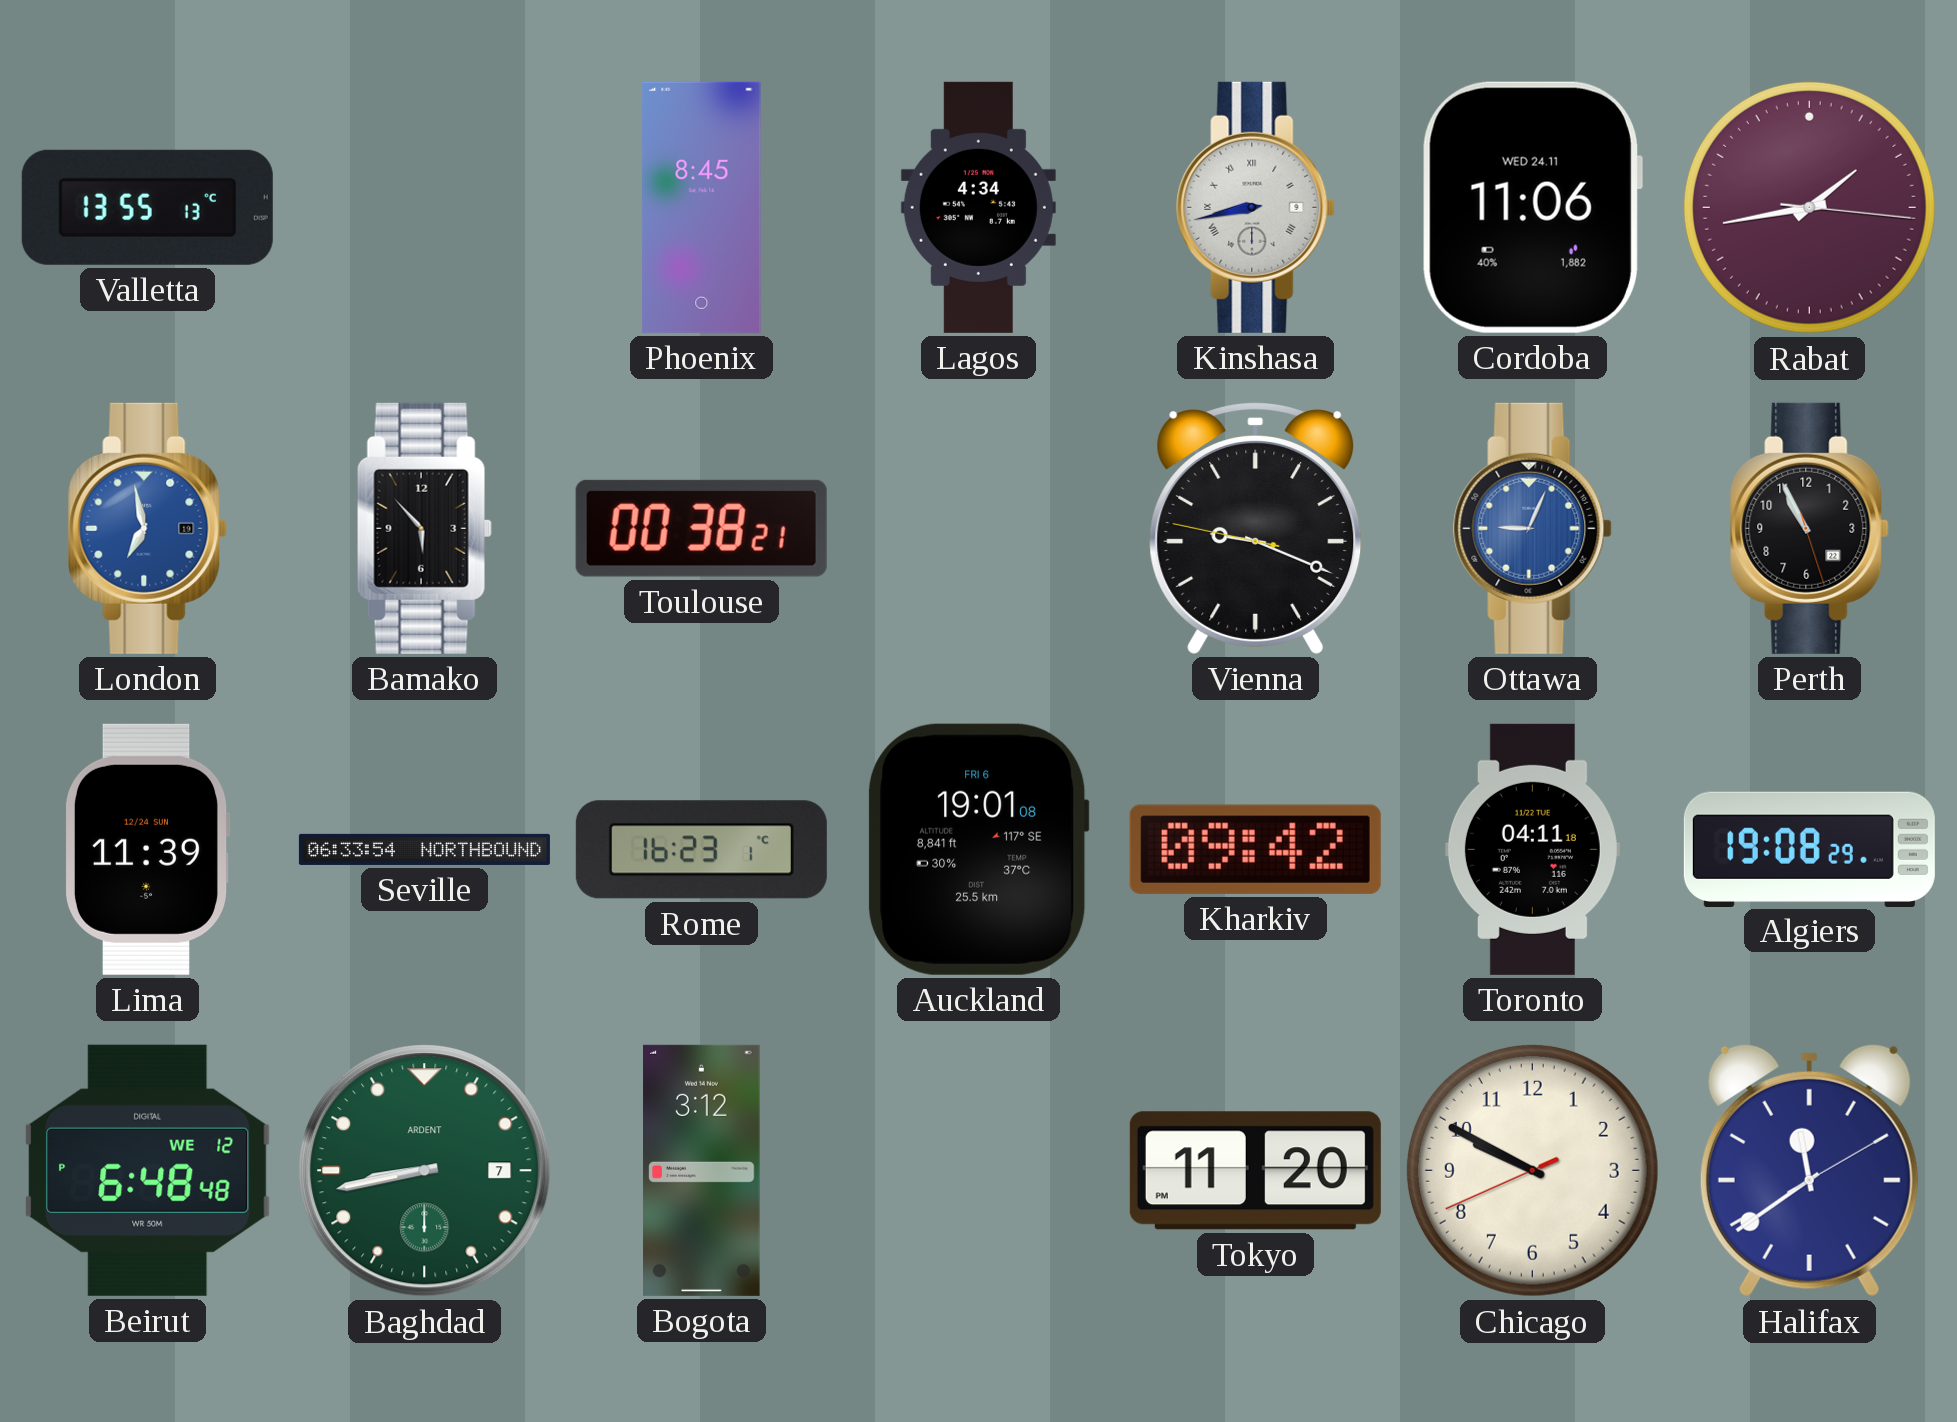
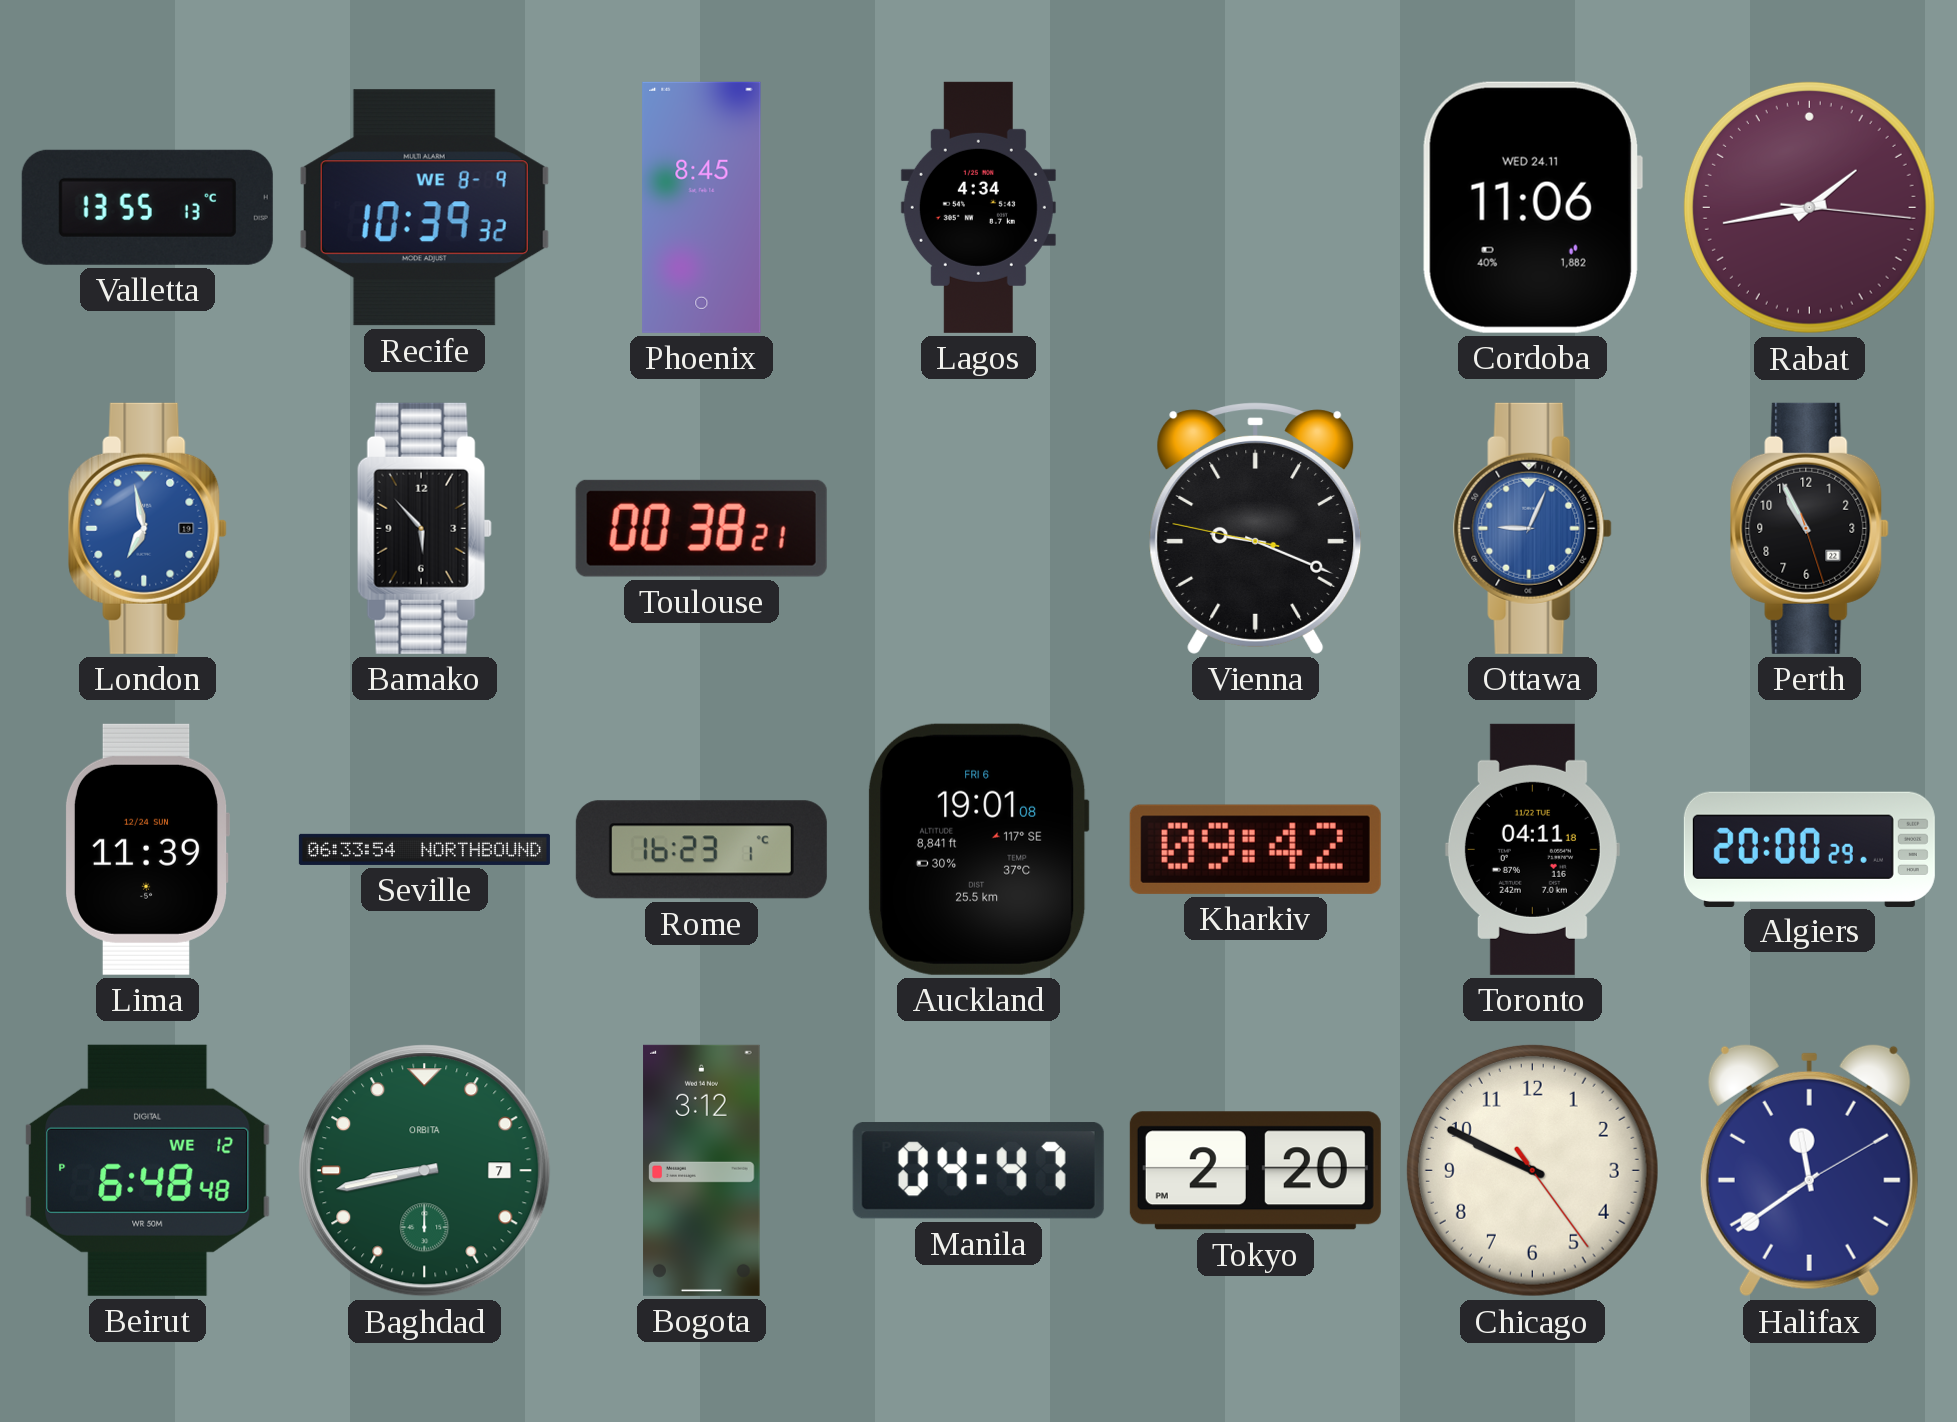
Recife: none -> 10:39 (424, 208)
Kinshasa: 8:43 -> none (1256, 207)
Algiers: 19:08 -> 20:00 (1809, 849)
Baghdad brand: ARDENT -> ORBITA (425, 1171)
Manila: none -> 04:47 (978, 1171)
Tokyo: 11:20 -> 2:20 (1255, 1171)
Chicago: 9:49:41 -> 9:49:24 (1532, 1170)
